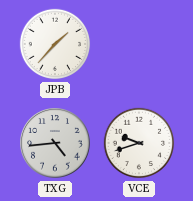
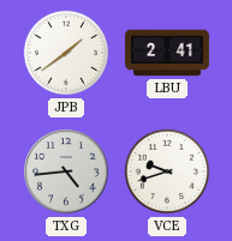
JPB: 1:37 -> 1:39 (66, 53)
LBU: none -> 2:41 (168, 53)
